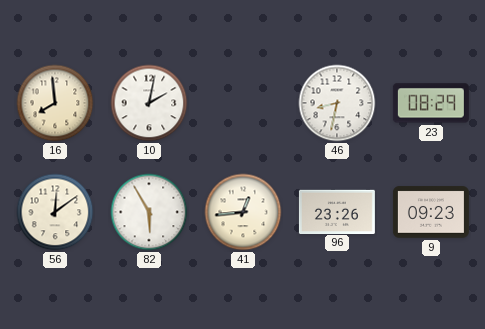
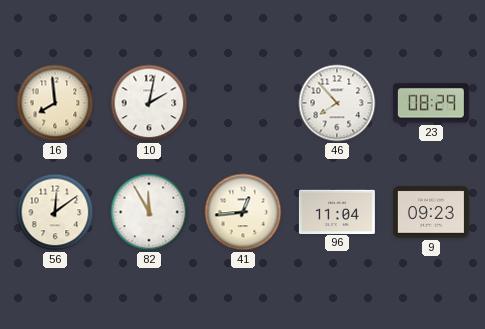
46: 8:32 -> 7:53 (337, 103)
82: 5:55 -> 11:55 (149, 212)
96: 23:26 -> 11:04 (337, 211)
